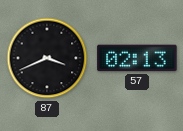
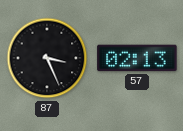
87: 3:41 -> 3:26 (47, 58)
